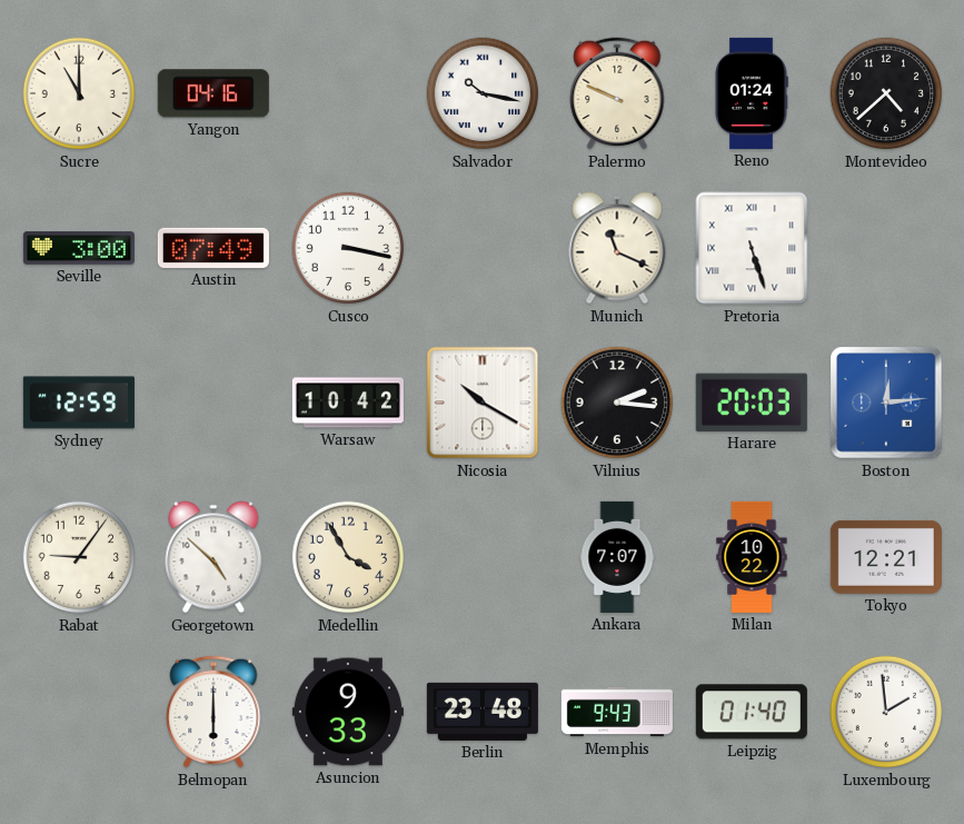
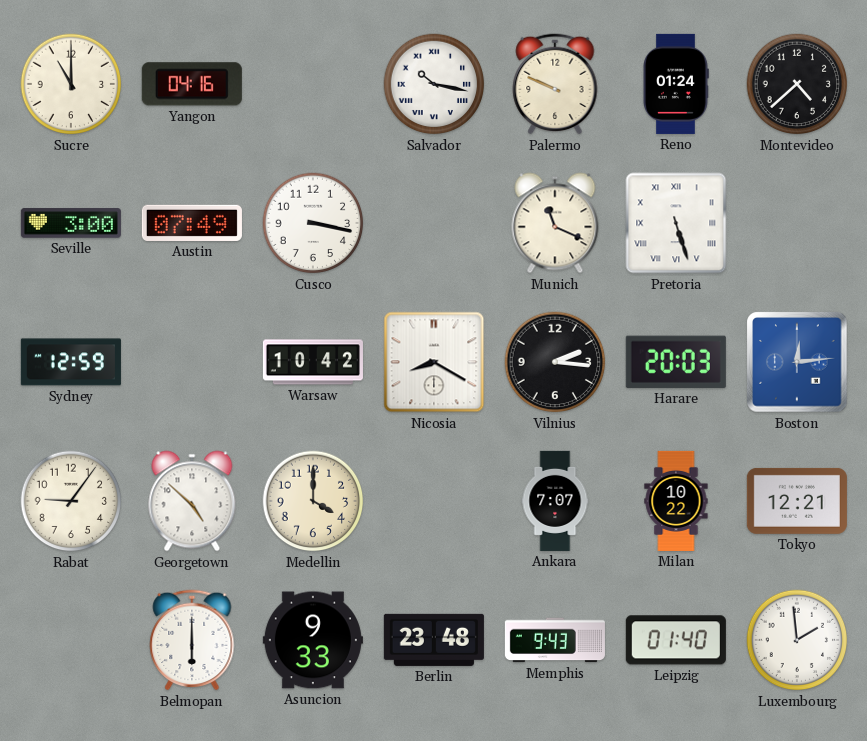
Nicosia: 10:20 -> 8:20 (434, 362)
Medellin: 3:55 -> 4:00 (313, 501)
